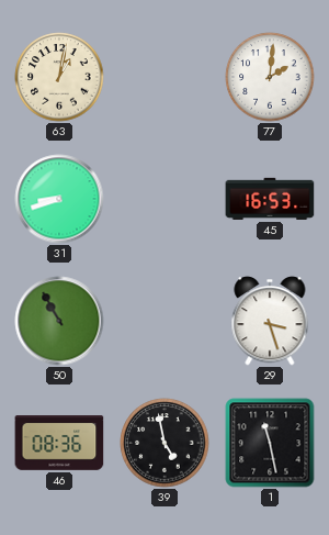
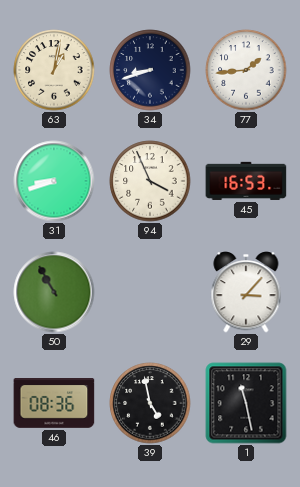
34: none -> 8:42 (150, 70)
77: 2:01 -> 1:44 (246, 70)
94: none -> 3:56 (150, 181)
29: 3:27 -> 3:07 (246, 292)
